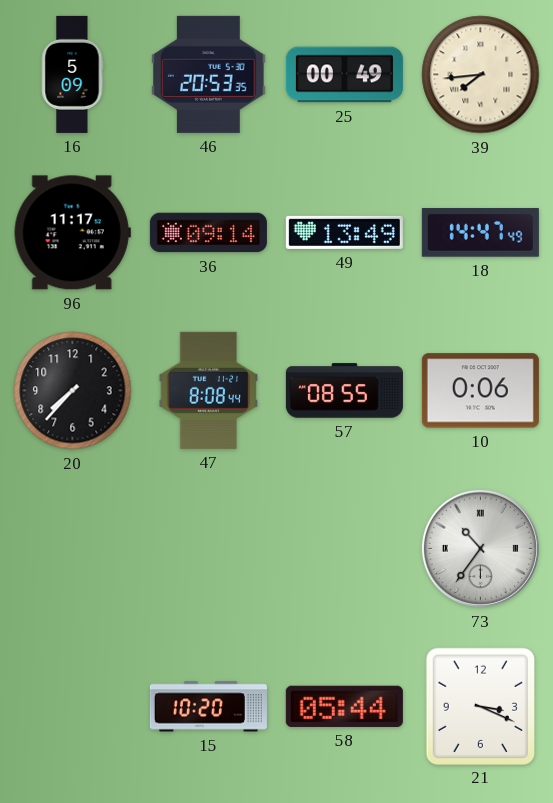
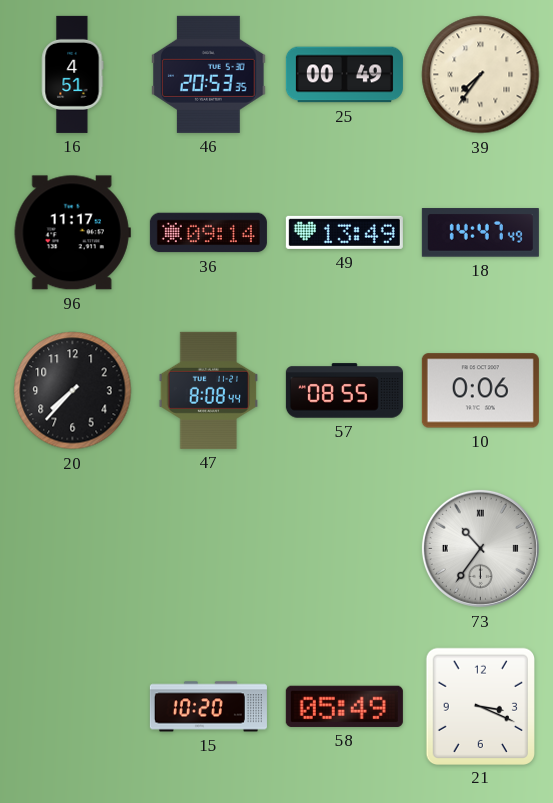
16: 5:09 -> 4:51 (72, 74)
39: 7:44 -> 7:36 (481, 75)
58: 05:44 -> 05:49 (344, 706)
